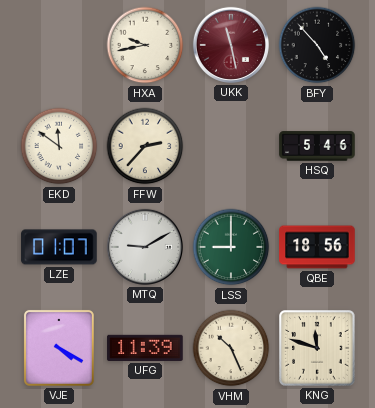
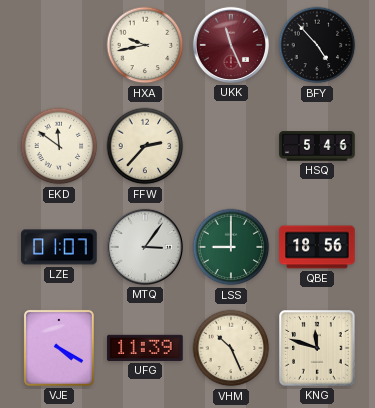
UKK: 11:28 -> 11:26 (231, 45)
MTQ: 9:10 -> 3:06 (145, 247)
